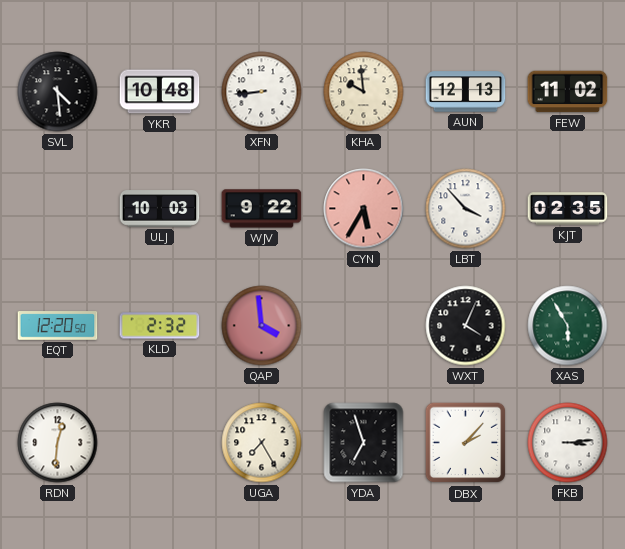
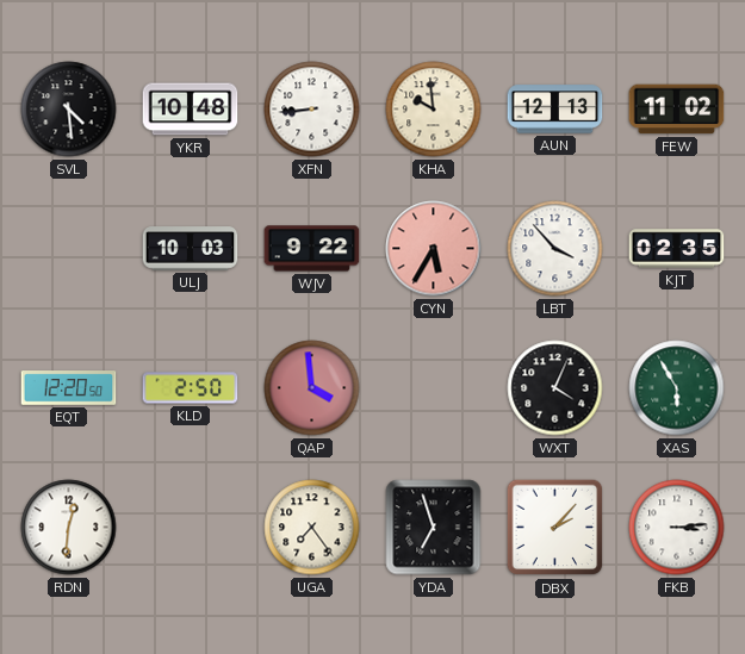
KLD: 2:32 -> 2:50 (191, 388)
UGA: 7:25 -> 7:24 (312, 528)
